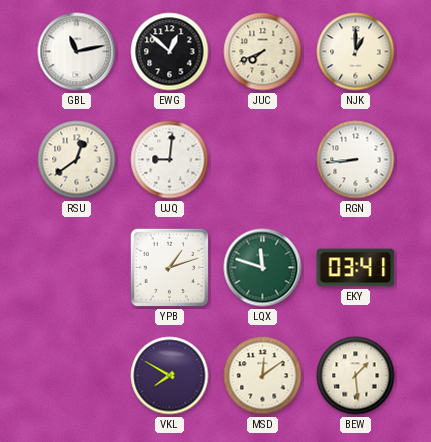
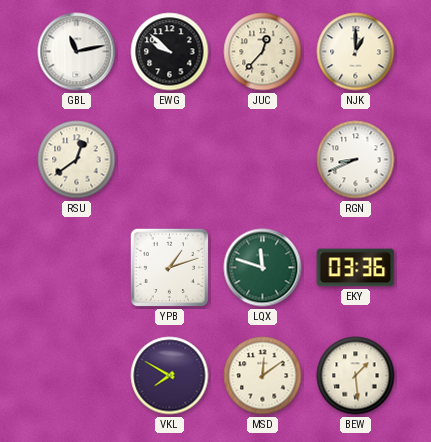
EWG: 12:52 -> 9:52 (170, 52)
JUC: 7:41 -> 12:37 (263, 52)
UJQ: 9:01 -> none (170, 160)
RGN: 8:44 -> 8:41 (356, 160)
EKY: 03:41 -> 03:36 (356, 268)
